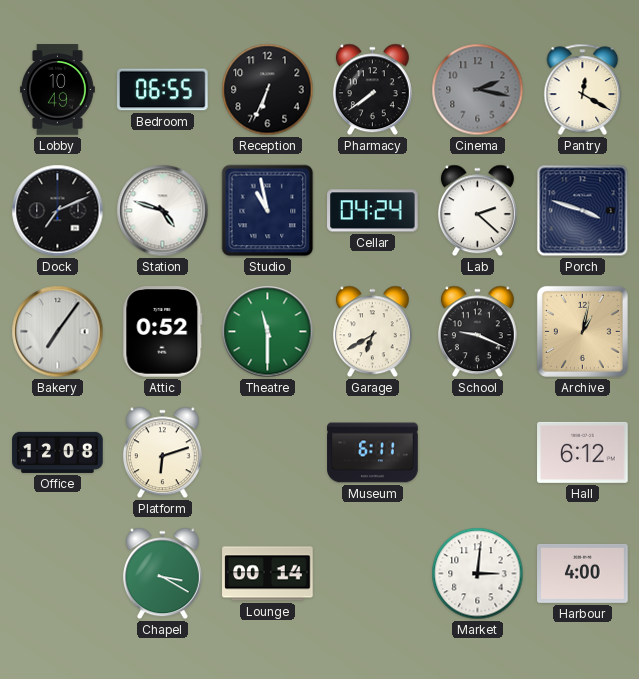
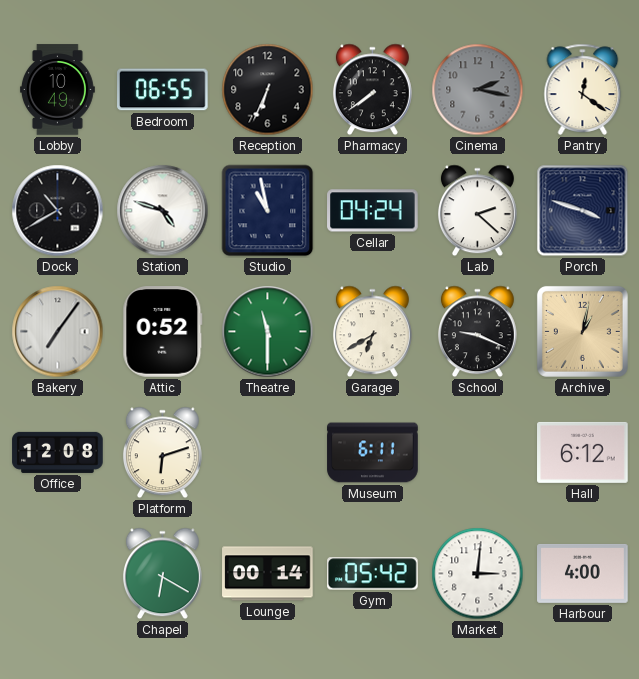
Pantry: 12:20 -> 12:21 (583, 89)
Dock: 7:11 -> 10:40 (58, 211)
Chapel: 3:20 -> 6:20 (162, 574)
Gym: none -> 05:42 (373, 574)
